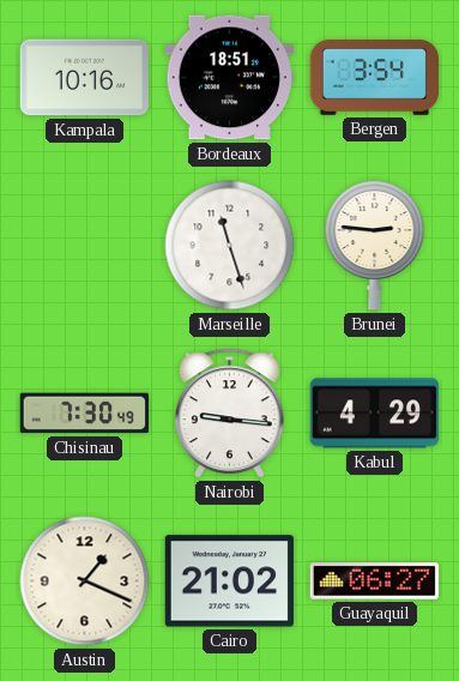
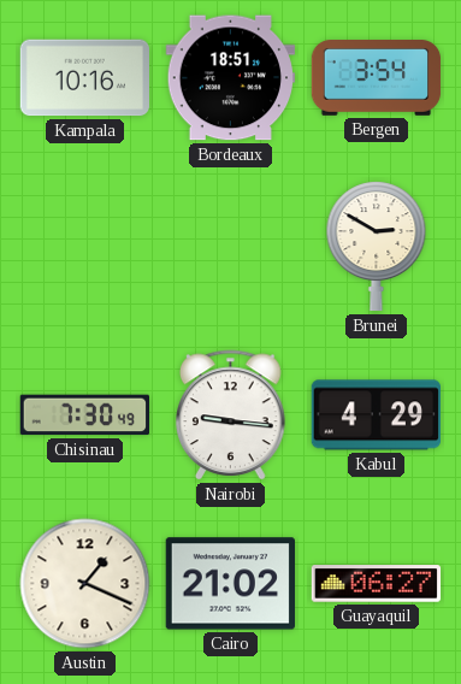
Marseille: 11:27 -> none (230, 246)
Brunei: 2:46 -> 2:50 (377, 247)
